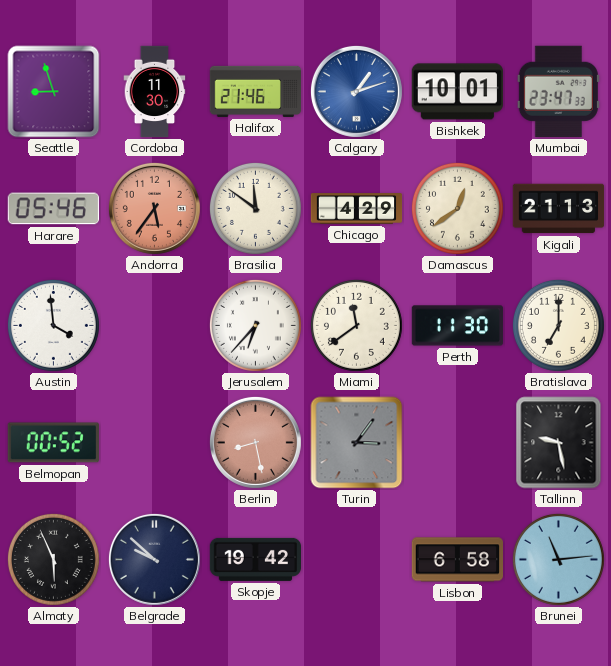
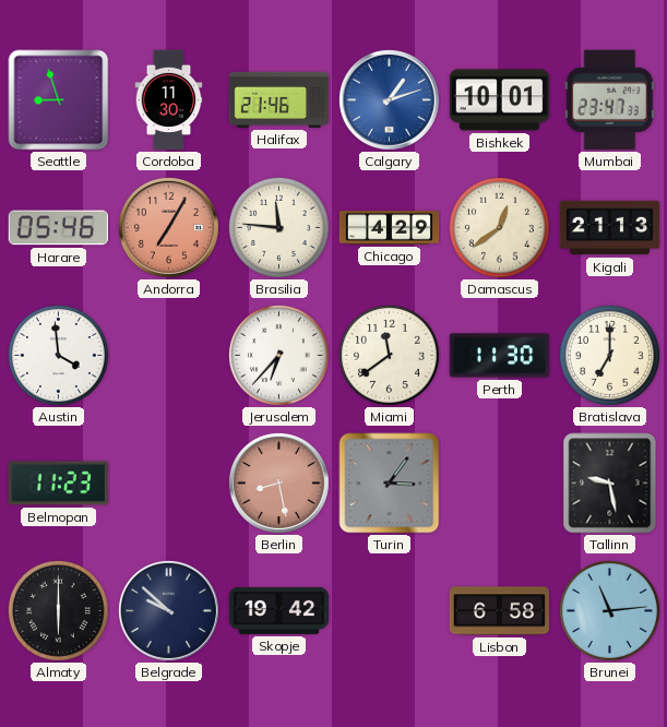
Andorra: 5:36 -> 7:05 (168, 227)
Brasilia: 11:51 -> 11:46 (278, 227)
Belmopan: 00:52 -> 11:23 (58, 484)
Almaty: 5:56 -> 6:00 (58, 610)
